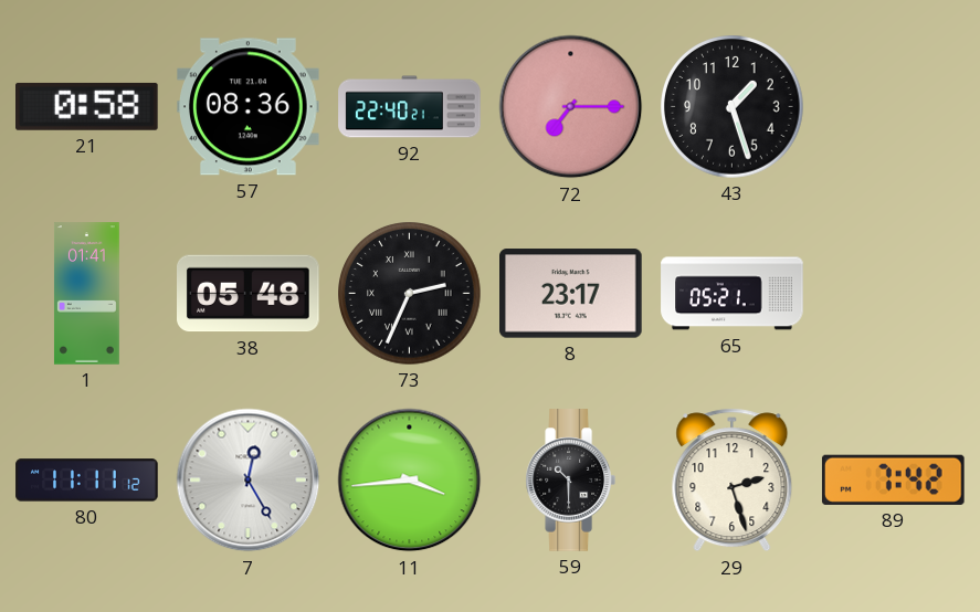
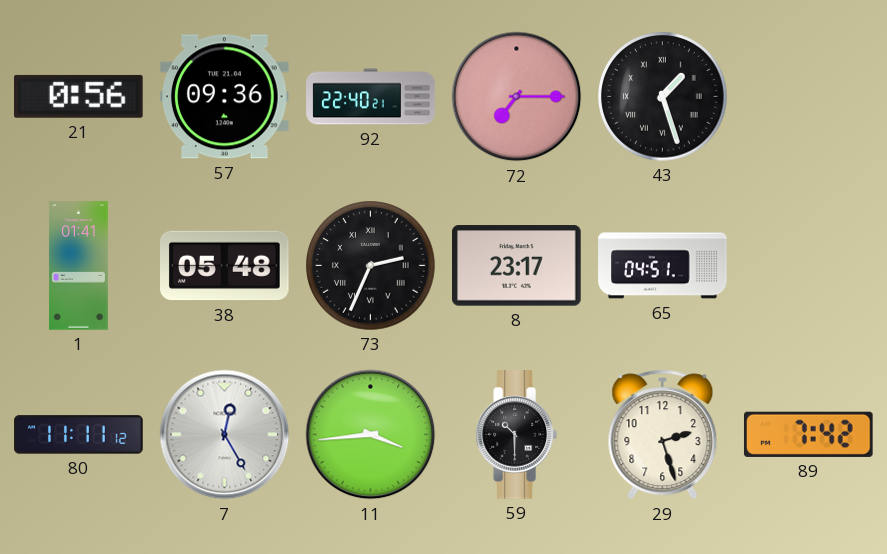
21: 0:58 -> 0:56 (79, 96)
57: 08:36 -> 09:36 (225, 97)
43 numerals: Arabic -> Roman (663, 97)
65: 05:21 -> 04:51 (663, 266)
